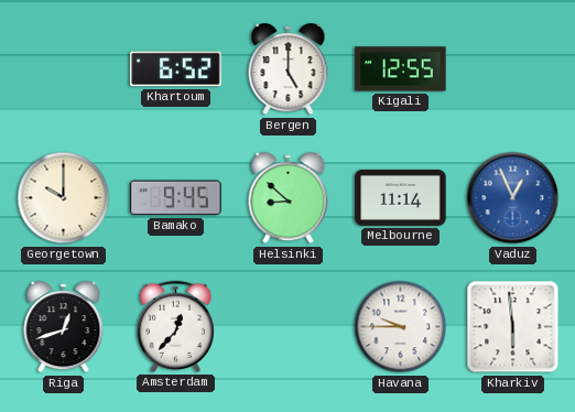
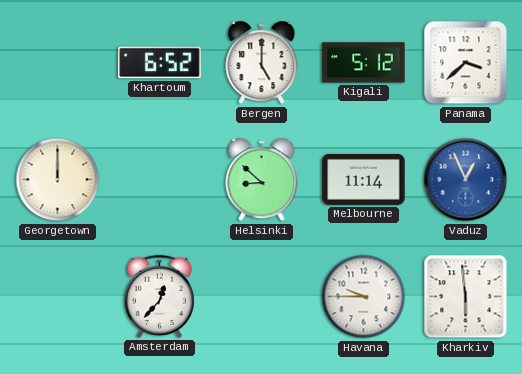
Kigali: 12:55 -> 5:12 (364, 63)
Panama: none -> 3:38 (466, 63)
Georgetown: 10:00 -> 12:00 (58, 180)
Bamako: 9:45 -> none (176, 198)
Riga: 12:42 -> none (64, 327)
